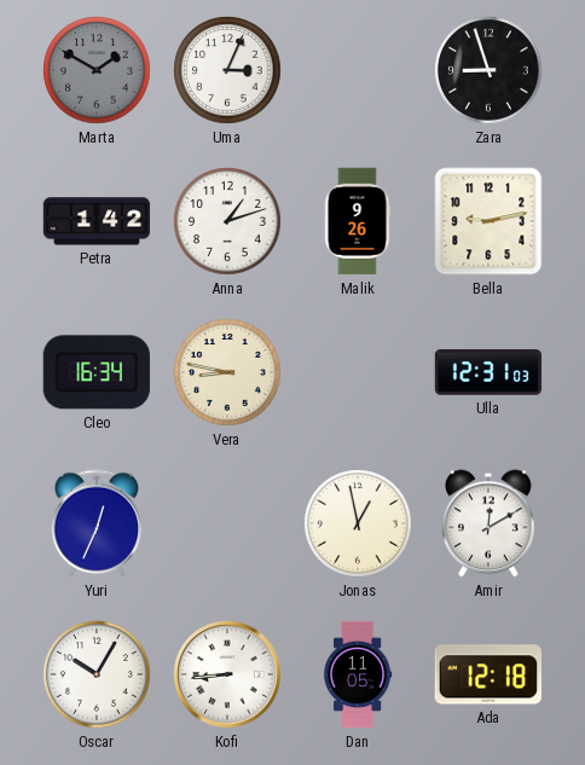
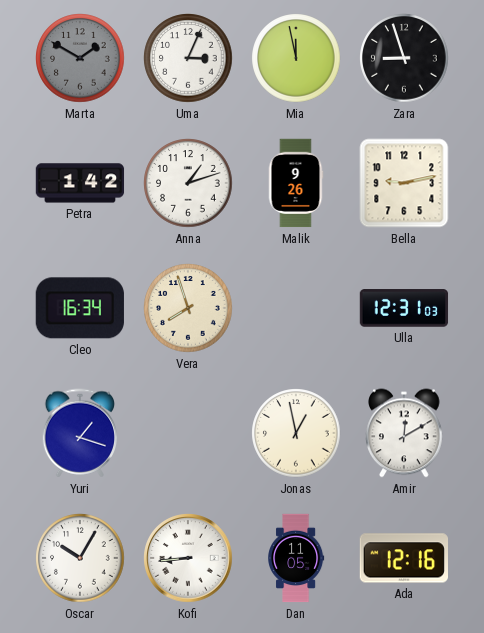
Mia: none -> 11:58 (296, 58)
Vera: 8:47 -> 7:57 (188, 308)
Yuri: 12:34 -> 1:18 (80, 433)
Ada: 12:18 -> 12:16 (403, 558)
